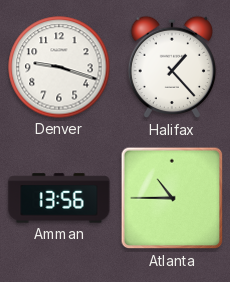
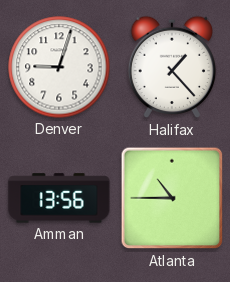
Denver: 9:18 -> 9:03 (59, 67)
